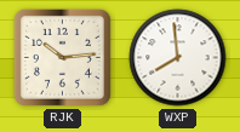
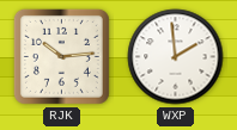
WXP: 7:59 -> 1:59 (176, 57)
